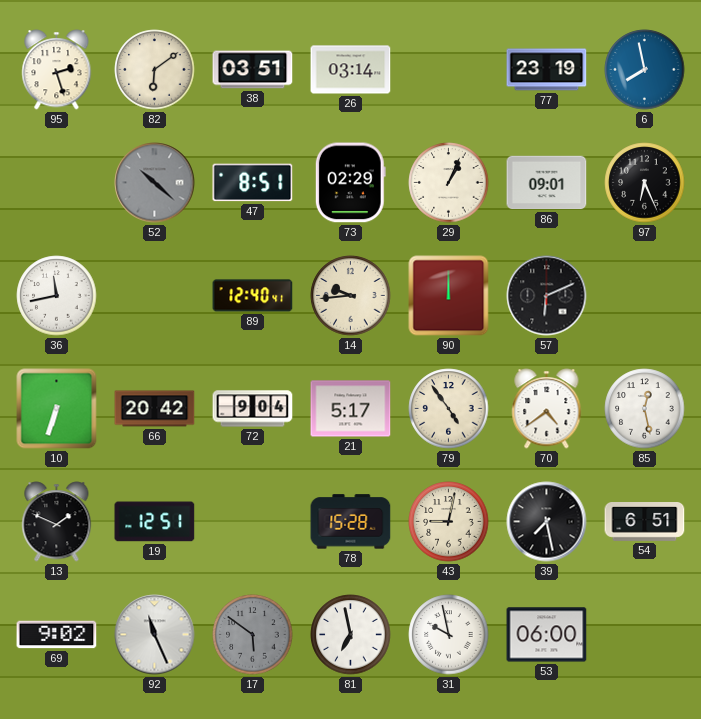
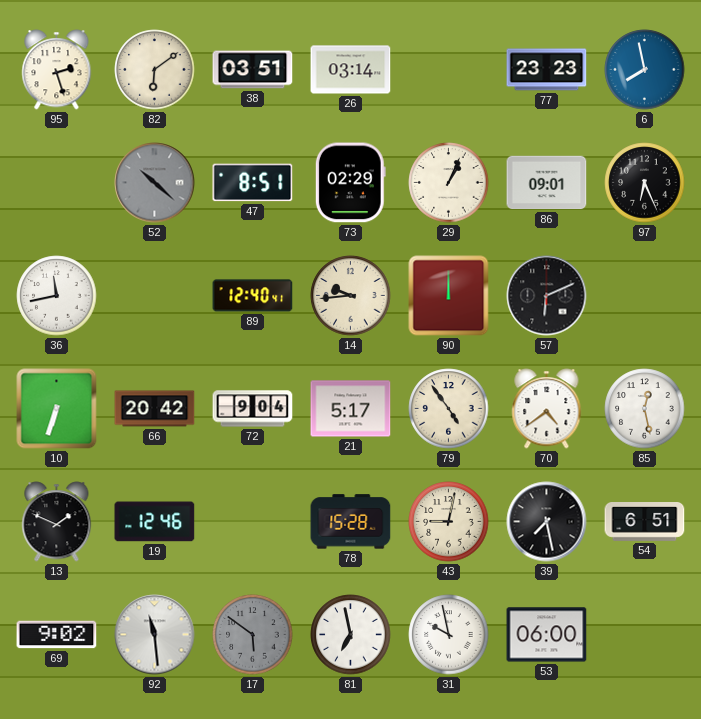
77: 23:19 -> 23:23 (547, 70)
19: 12:51 -> 12:46 (155, 522)
92: 11:26 -> 11:29 (155, 635)
